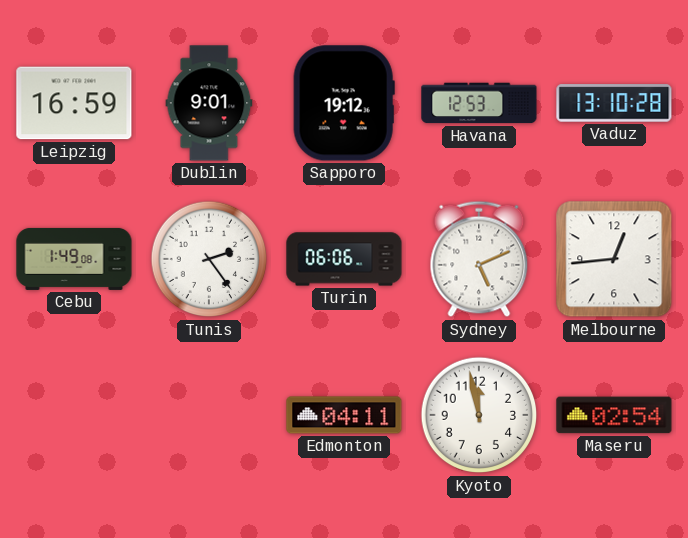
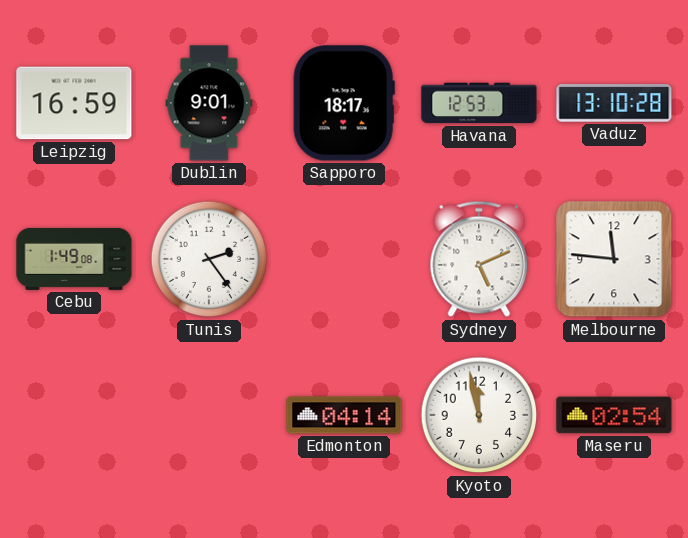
Sapporo: 19:12 -> 18:17 (344, 103)
Turin: 06:06 -> none (344, 259)
Melbourne: 12:44 -> 11:46 (614, 259)
Edmonton: 04:11 -> 04:14 (344, 415)
